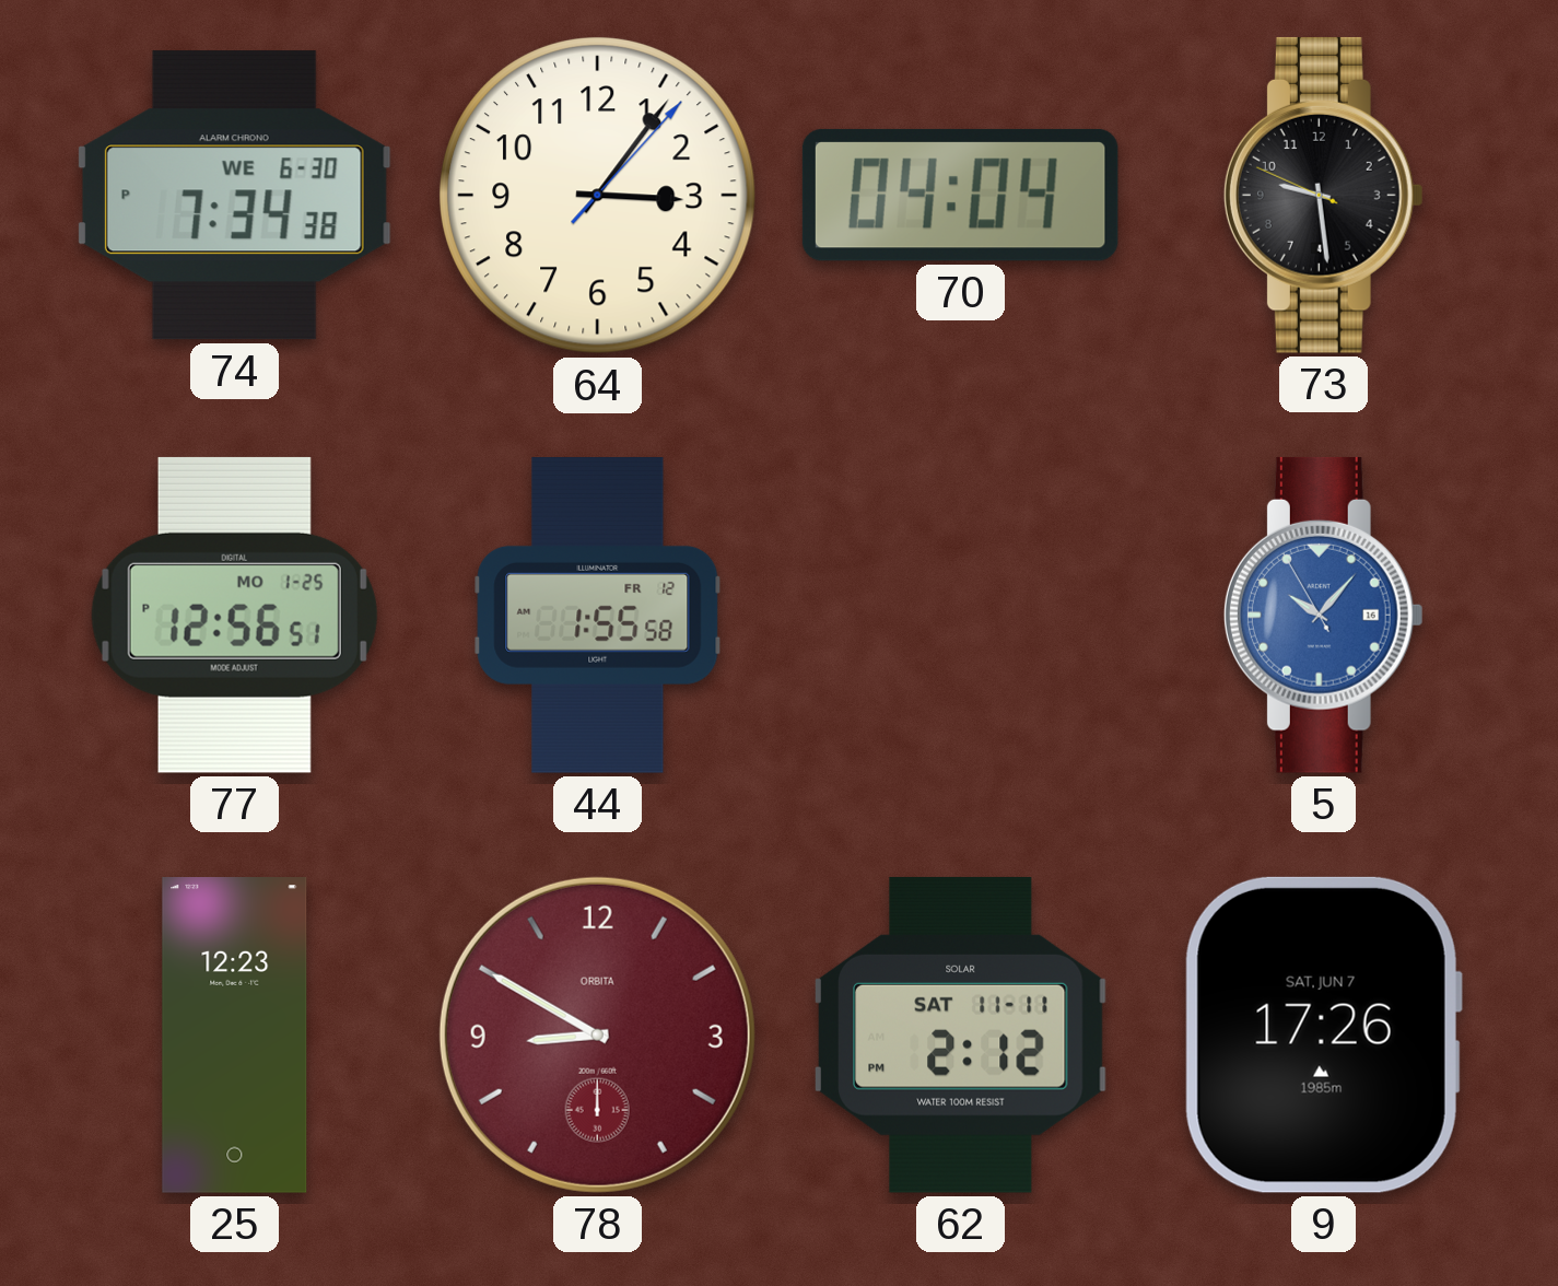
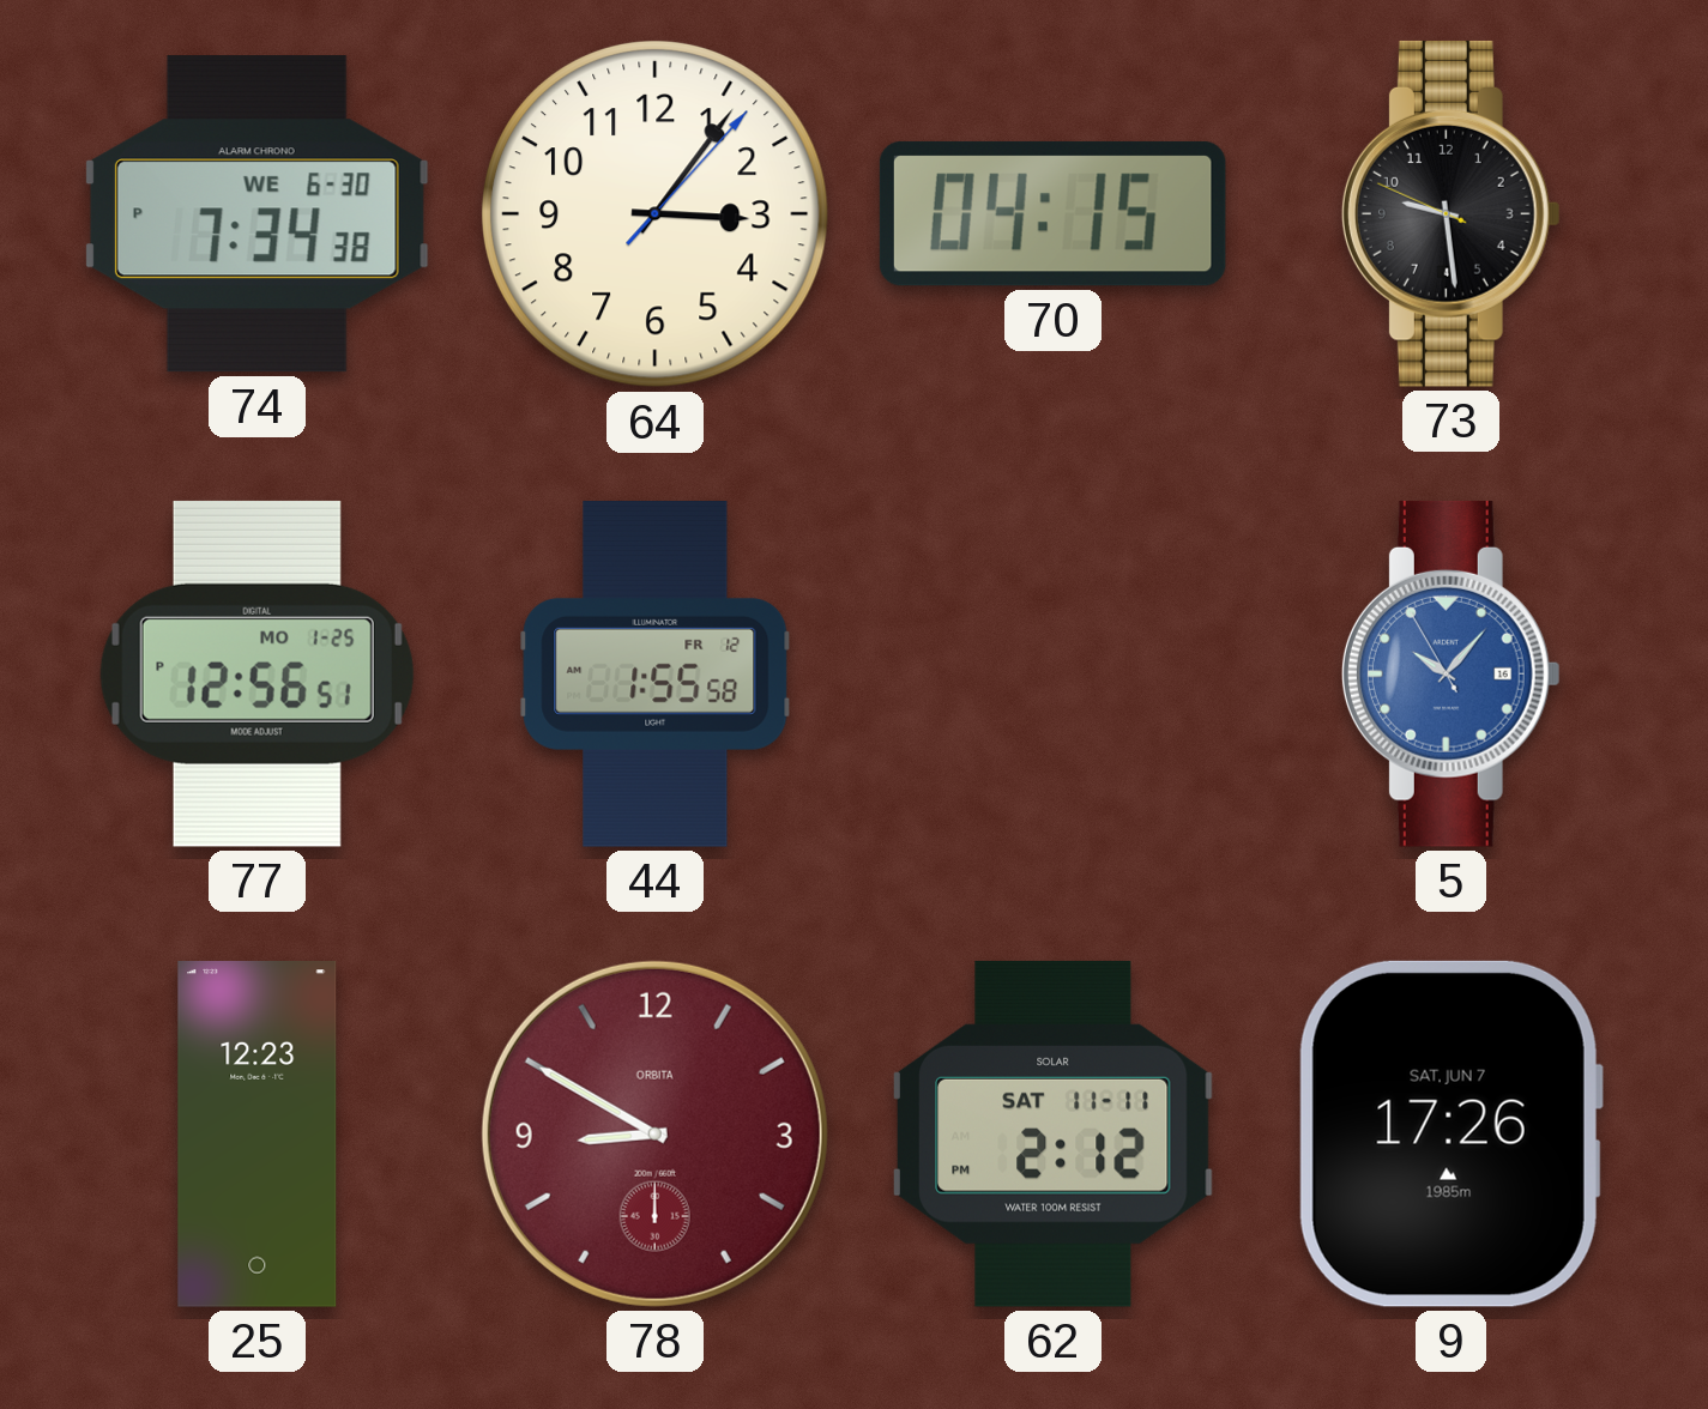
70: 04:04 -> 04:15 (1052, 213)
